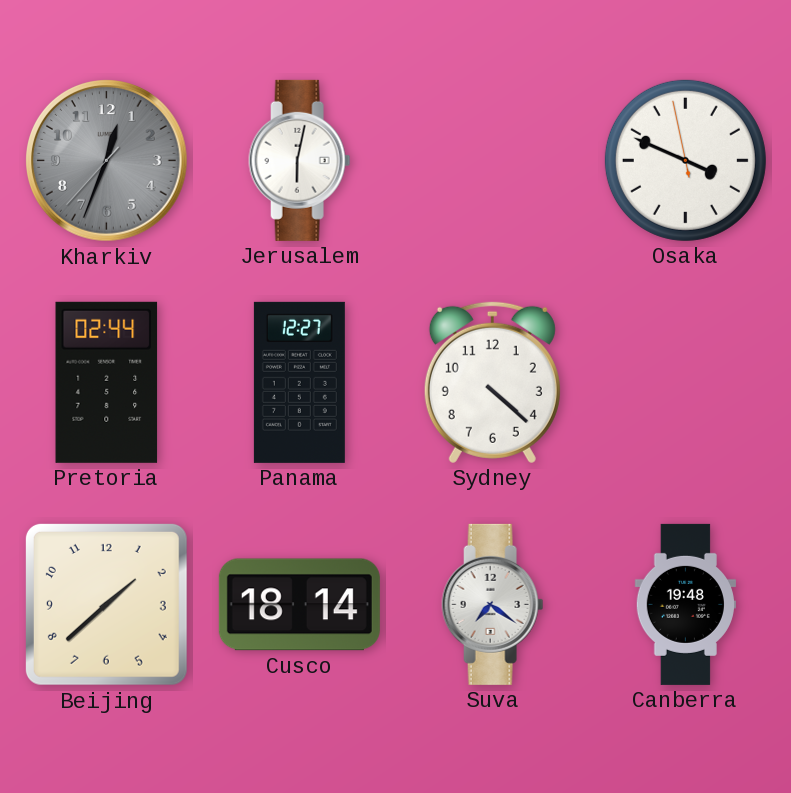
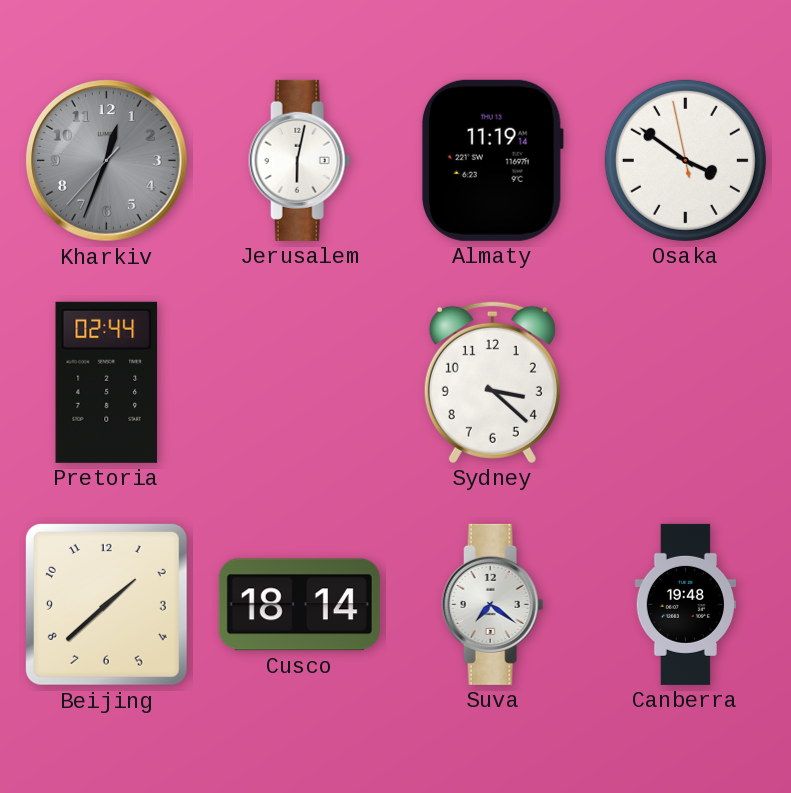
Almaty: none -> 11:19 (492, 160)
Osaka: 3:48 -> 3:50 (685, 160)
Panama: 12:27 -> none (299, 382)
Sydney: 4:22 -> 3:22 (492, 382)
